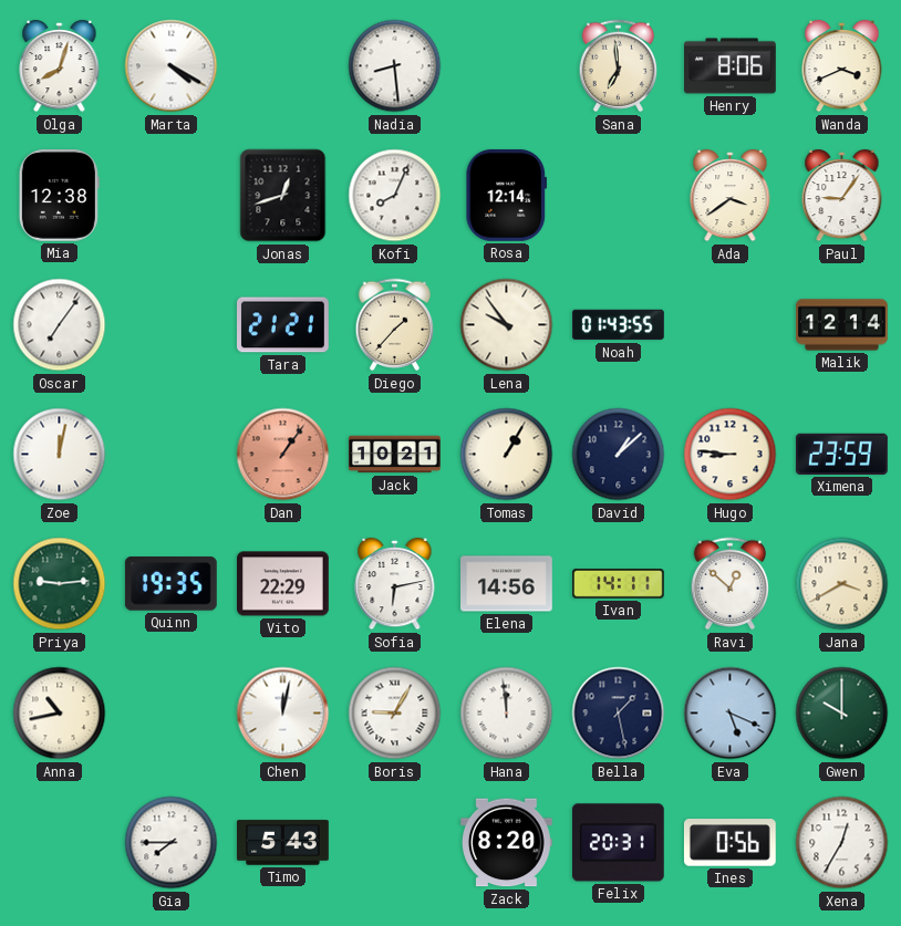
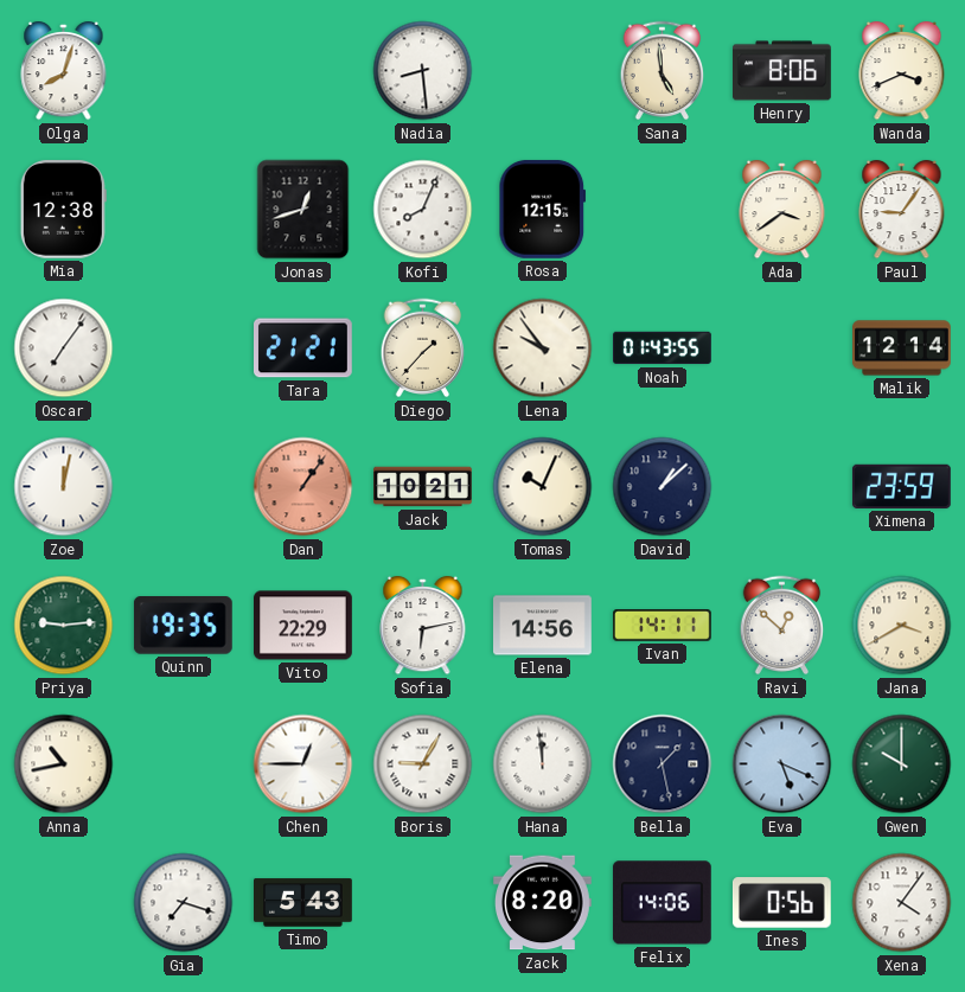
Marta: 4:20 -> none (172, 66)
Sana: 6:59 -> 4:59 (663, 71)
Rosa: 12:14 -> 12:15 (543, 209)
Tomas: 1:05 -> 10:04 (543, 487)
Hugo: 8:46 -> none (731, 455)
Chen: 12:02 -> 12:45 (303, 764)
Gia: 7:45 -> 7:18 (184, 903)
Felix: 20:31 -> 14:06 (662, 903)
Xena: 12:35 -> 4:06 (902, 903)
